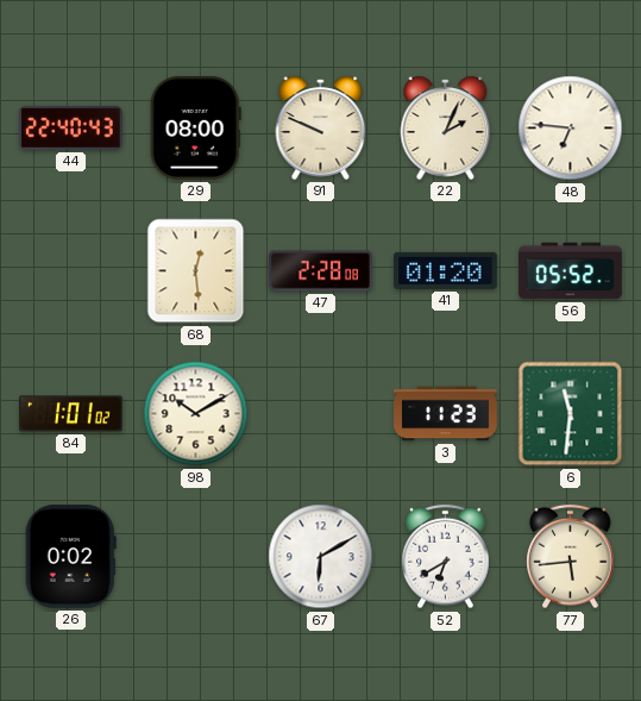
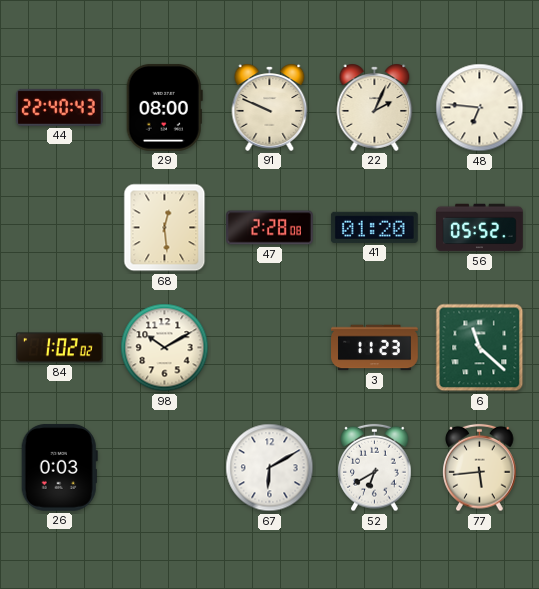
84: 1:01 -> 1:02 (60, 348)
6: 11:31 -> 11:22 (480, 348)
26: 0:02 -> 0:03 (59, 467)
